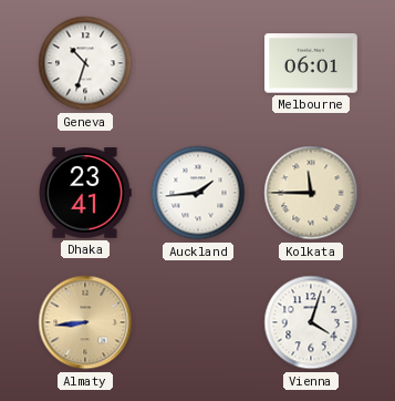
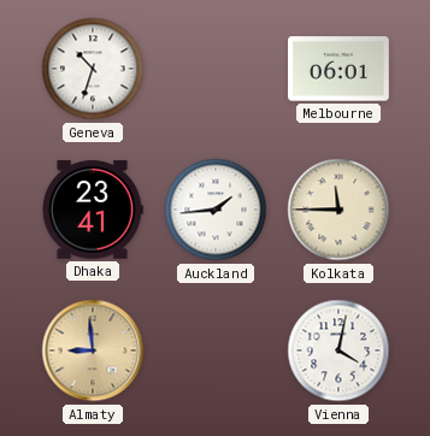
Almaty: 8:44 -> 8:59 (93, 350)
Vienna: 4:03 -> 4:02 (338, 350)
